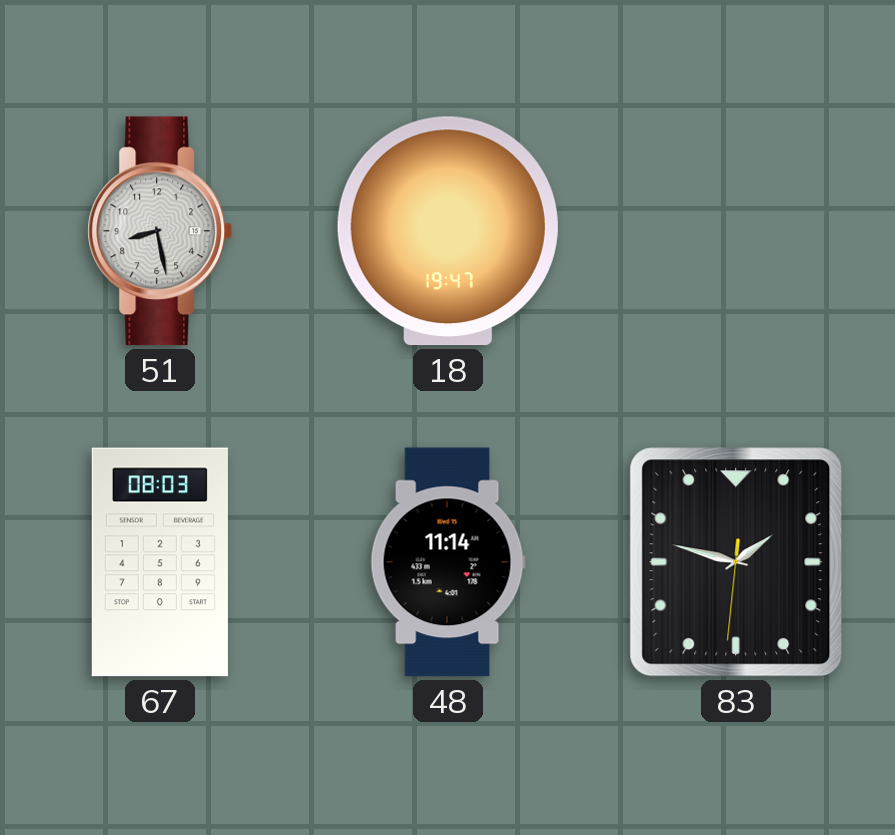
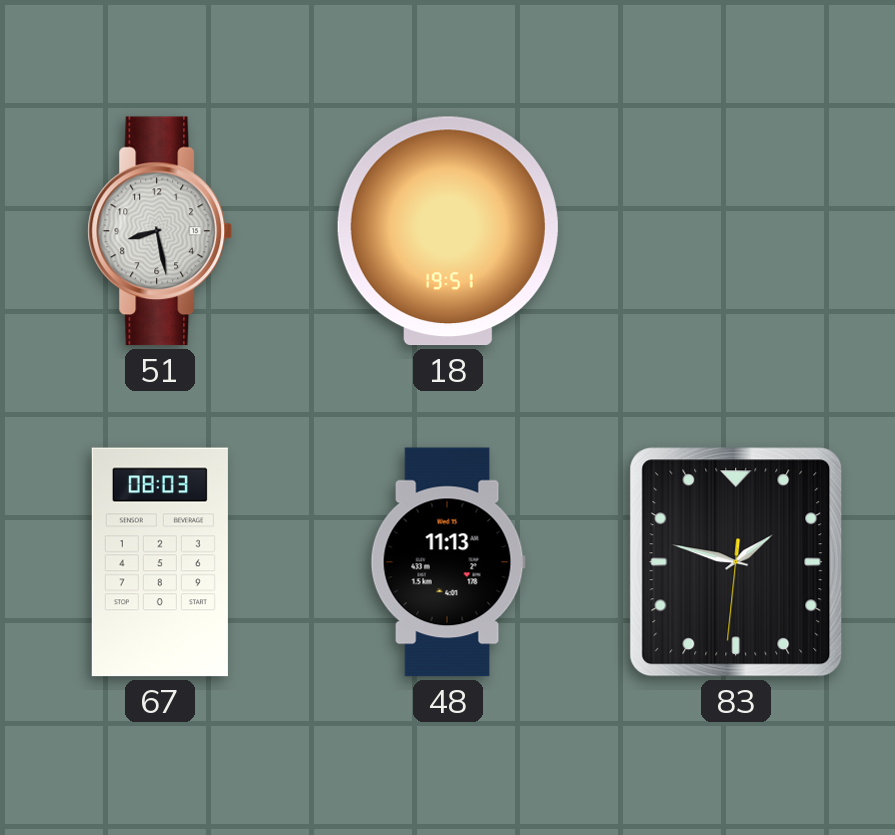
18: 19:47 -> 19:51 (448, 231)
48: 11:14 -> 11:13 (448, 562)
